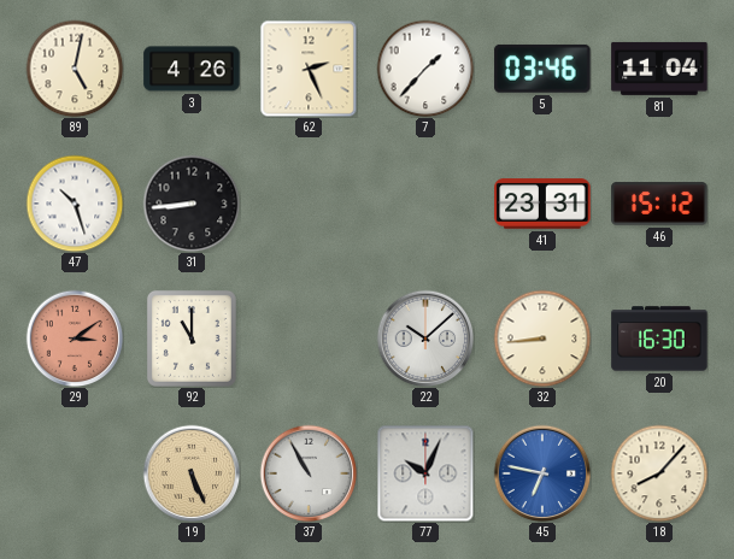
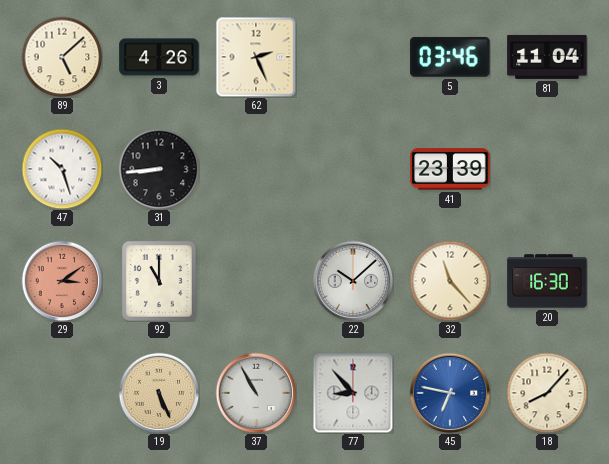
89: 5:02 -> 5:08 (62, 57)
7: 1:37 -> none (425, 69)
41: 23:31 -> 23:39 (450, 169)
46: 15:12 -> none (659, 204)
32: 8:44 -> 11:23 (450, 281)
77: 10:04 -> 8:53 (353, 393)
